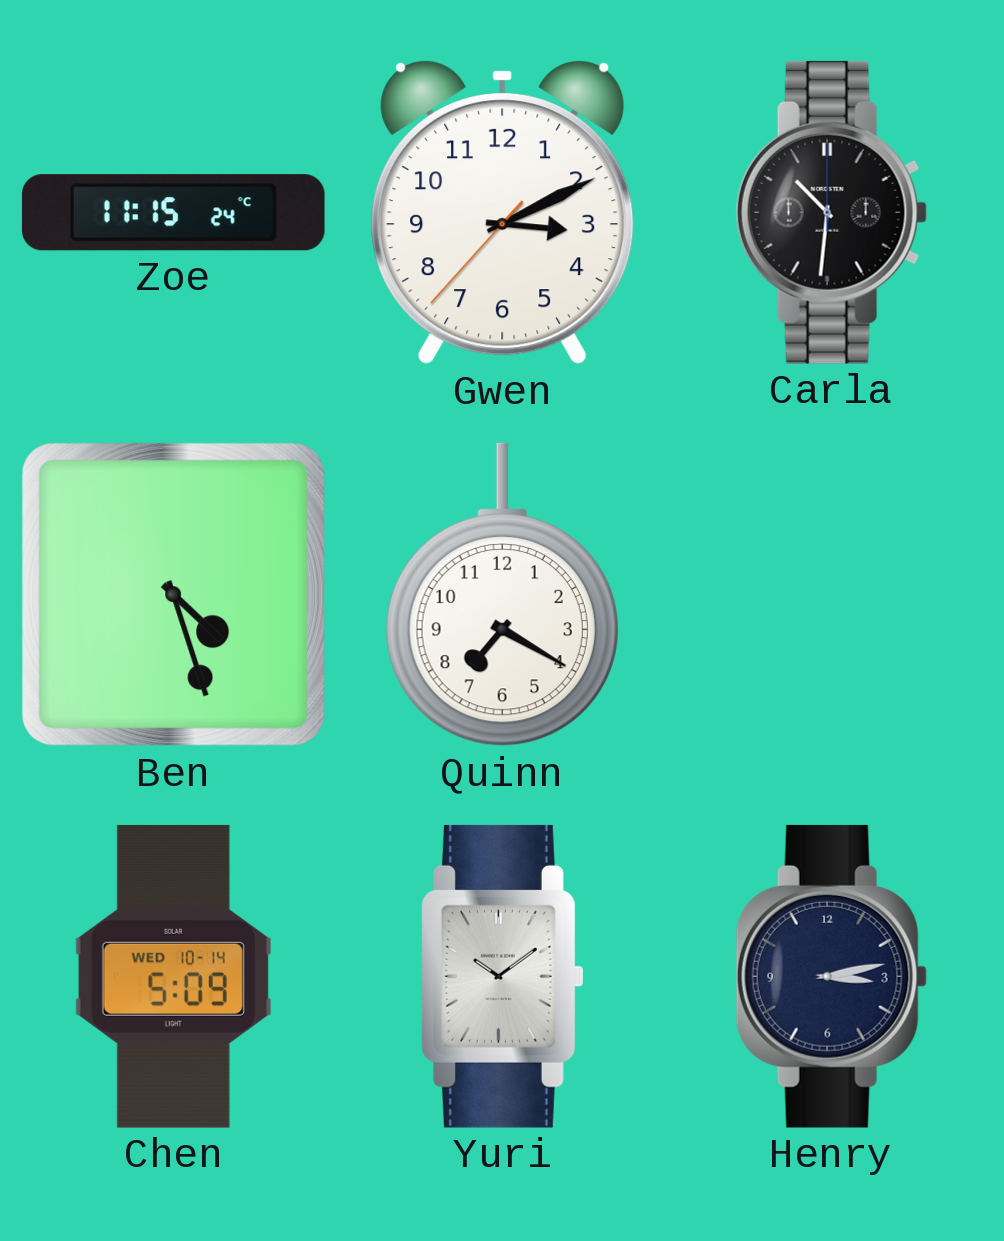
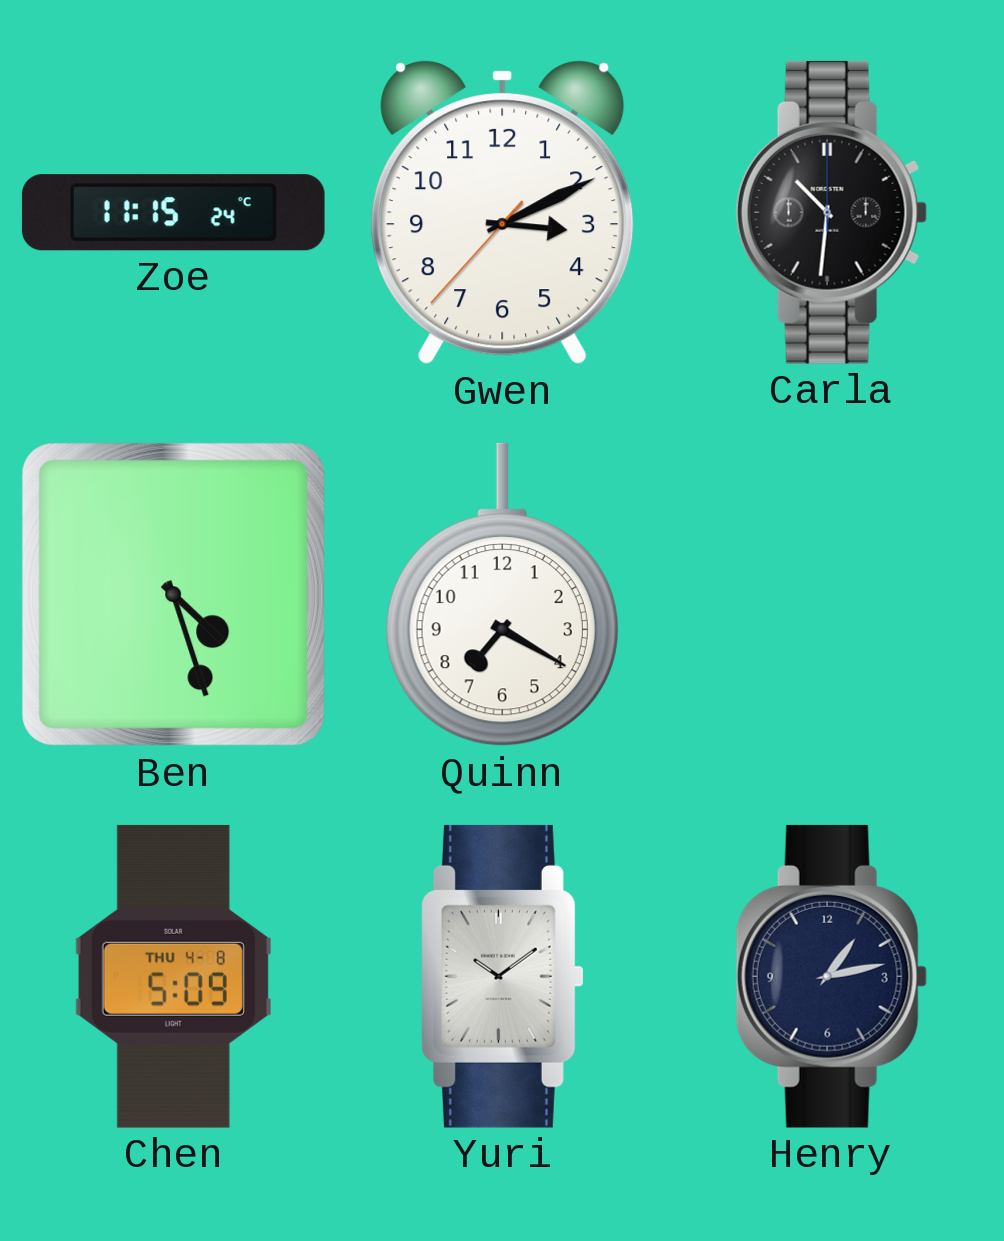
Chen date: WED 10-14 -> THU 4-8 (173, 976)
Henry: 3:13 -> 1:13 (831, 976)
